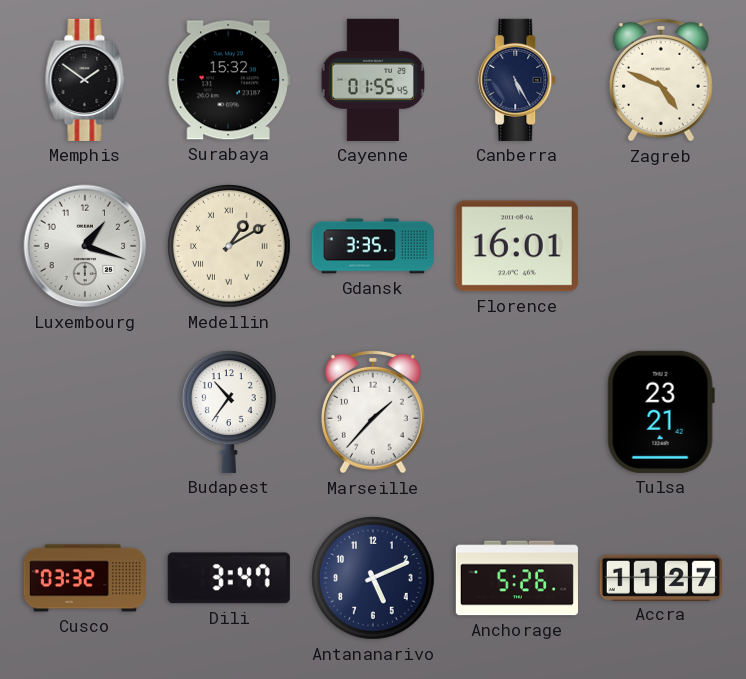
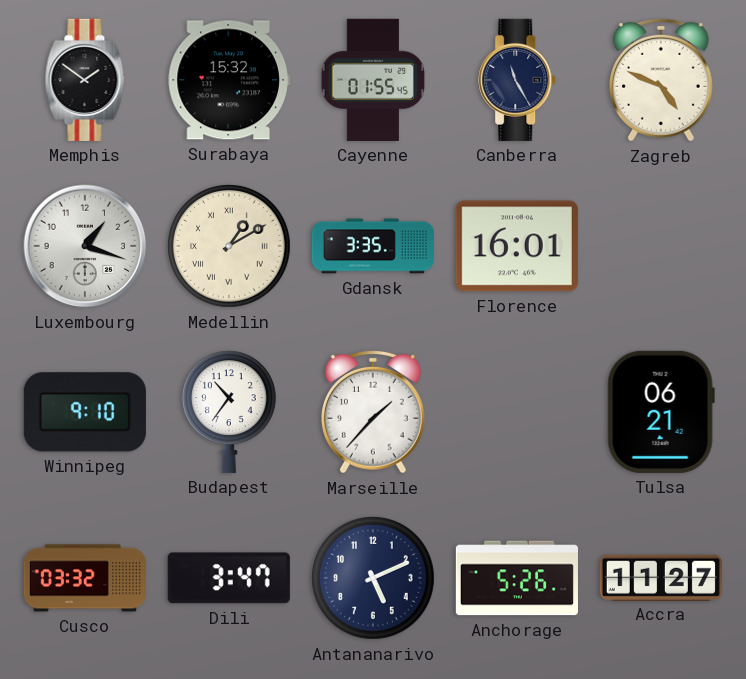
Canberra: 5:25 -> 11:25 (518, 80)
Winnipeg: none -> 9:10 (85, 412)
Tulsa: 23:21 -> 06:21 (661, 412)
